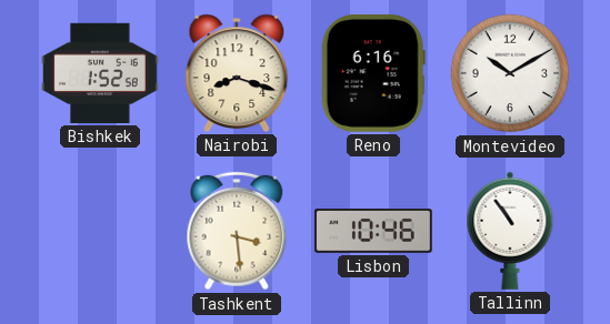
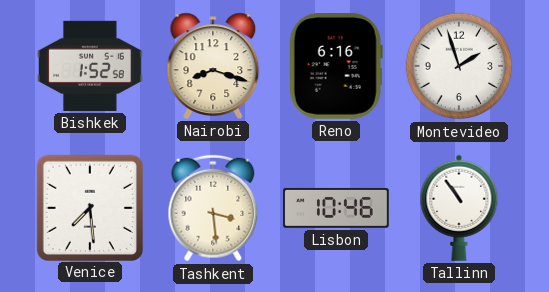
Montevideo: 10:10 -> 1:57 (459, 66)
Venice: none -> 7:29 (89, 207)
